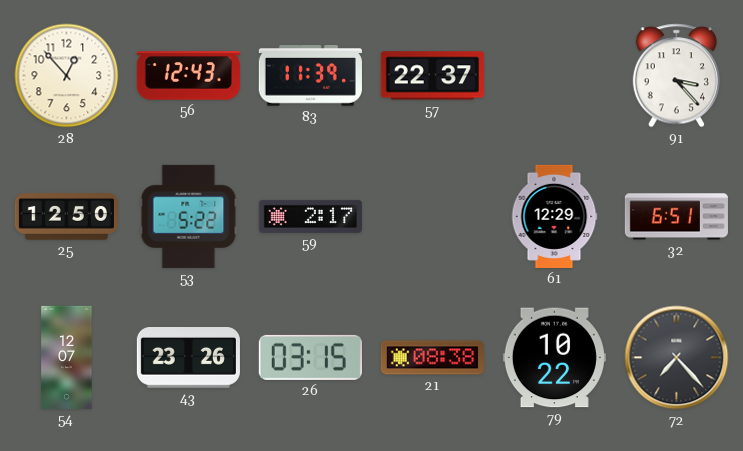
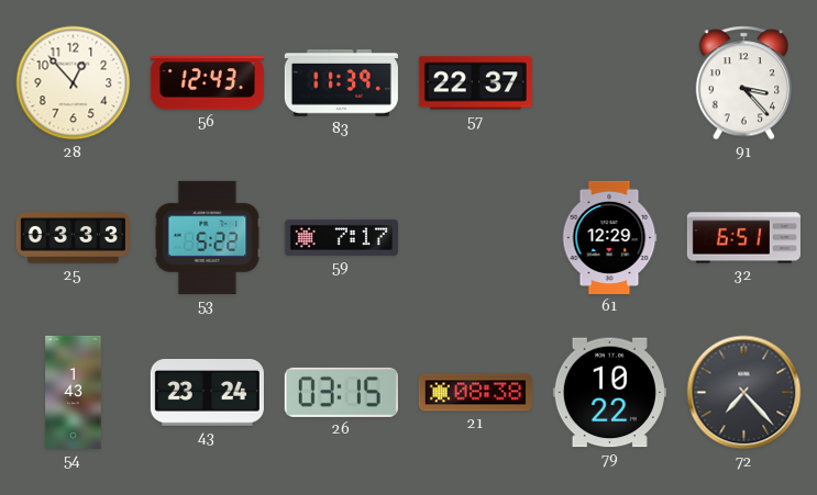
25: 12:50 -> 03:33 (73, 238)
59: 2:17 -> 7:17 (341, 237)
54: 12:07 -> 1:43 (74, 392)
43: 23:26 -> 23:24 (207, 393)
